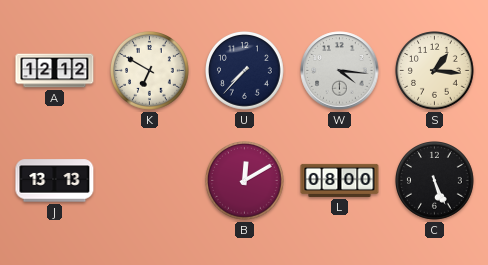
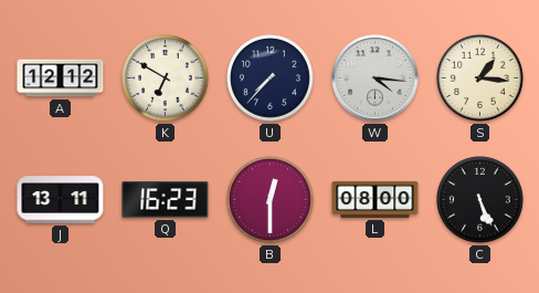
J: 13:13 -> 13:11 (61, 200)
Q: none -> 16:23 (166, 200)
B: 12:10 -> 12:30 (271, 200)
